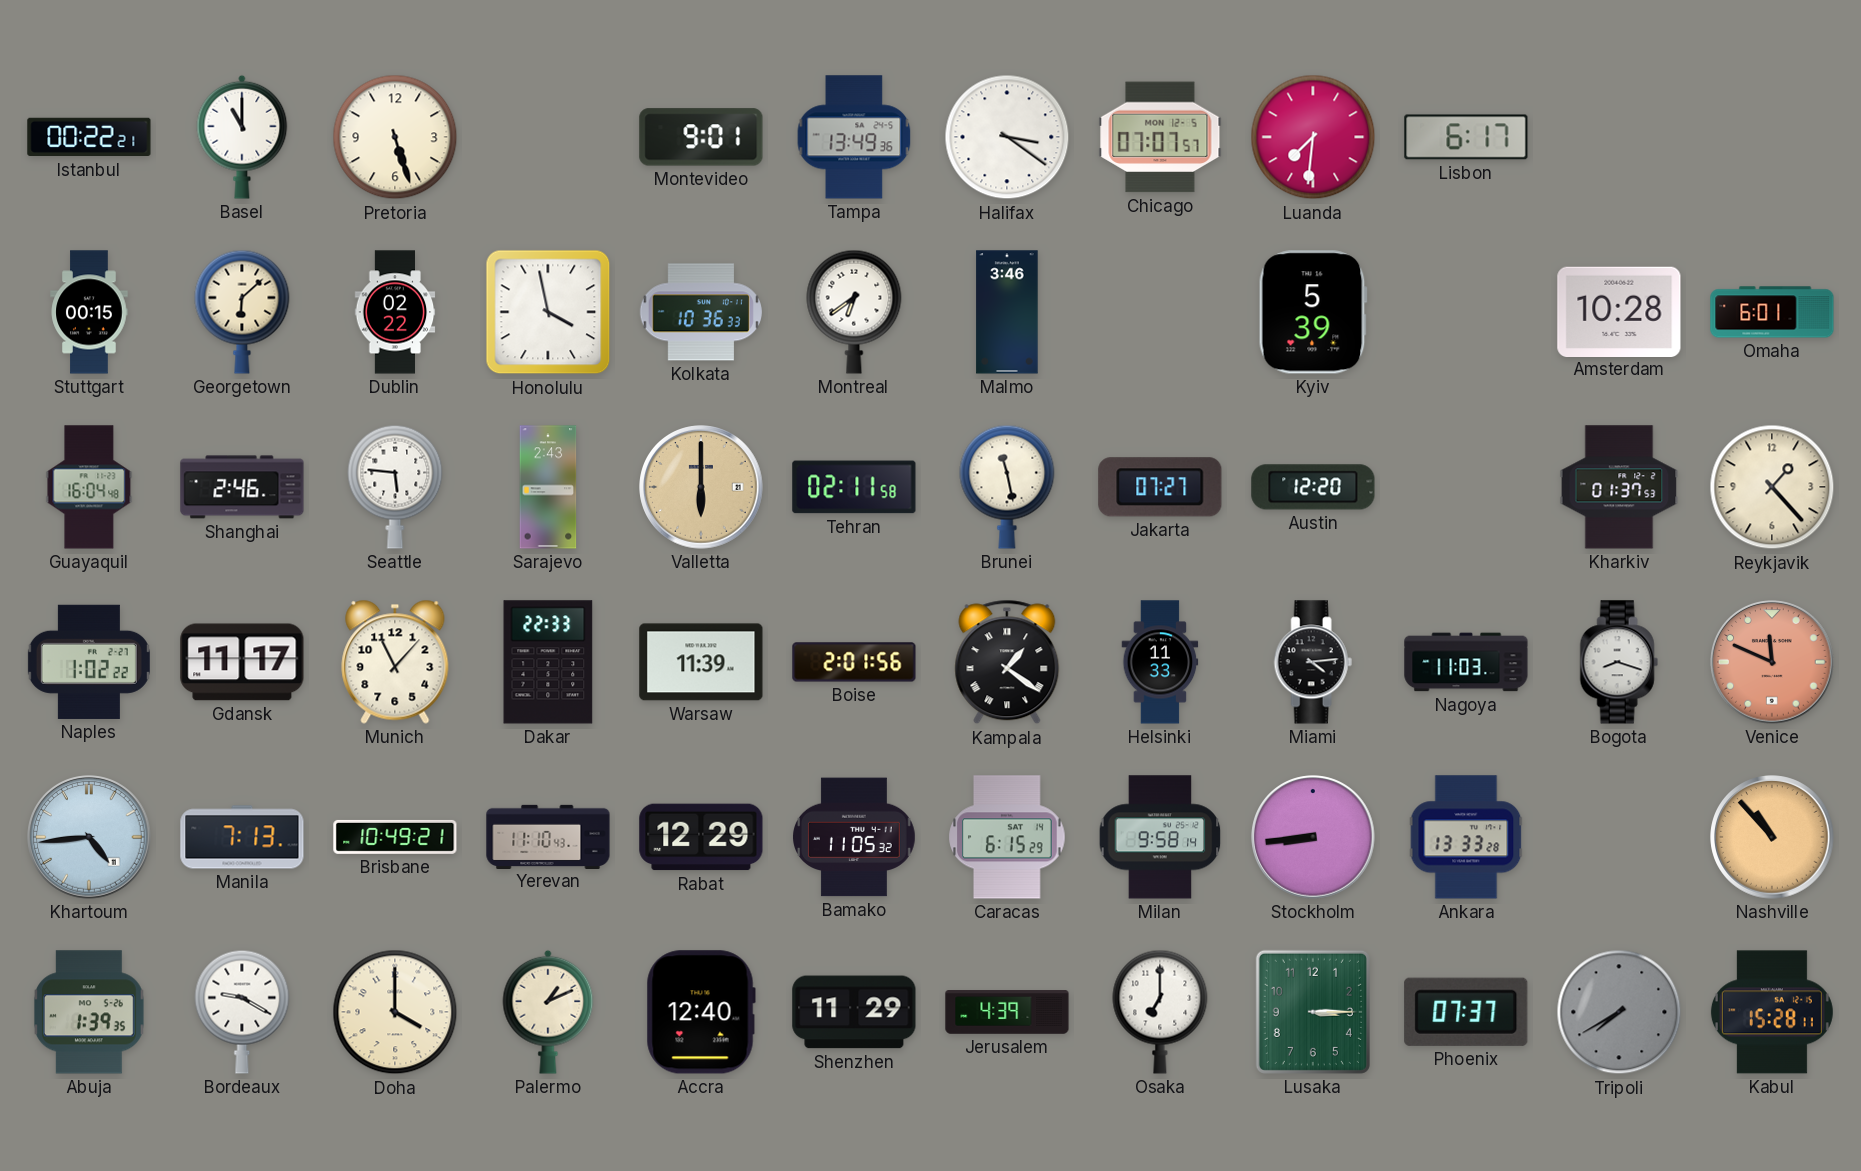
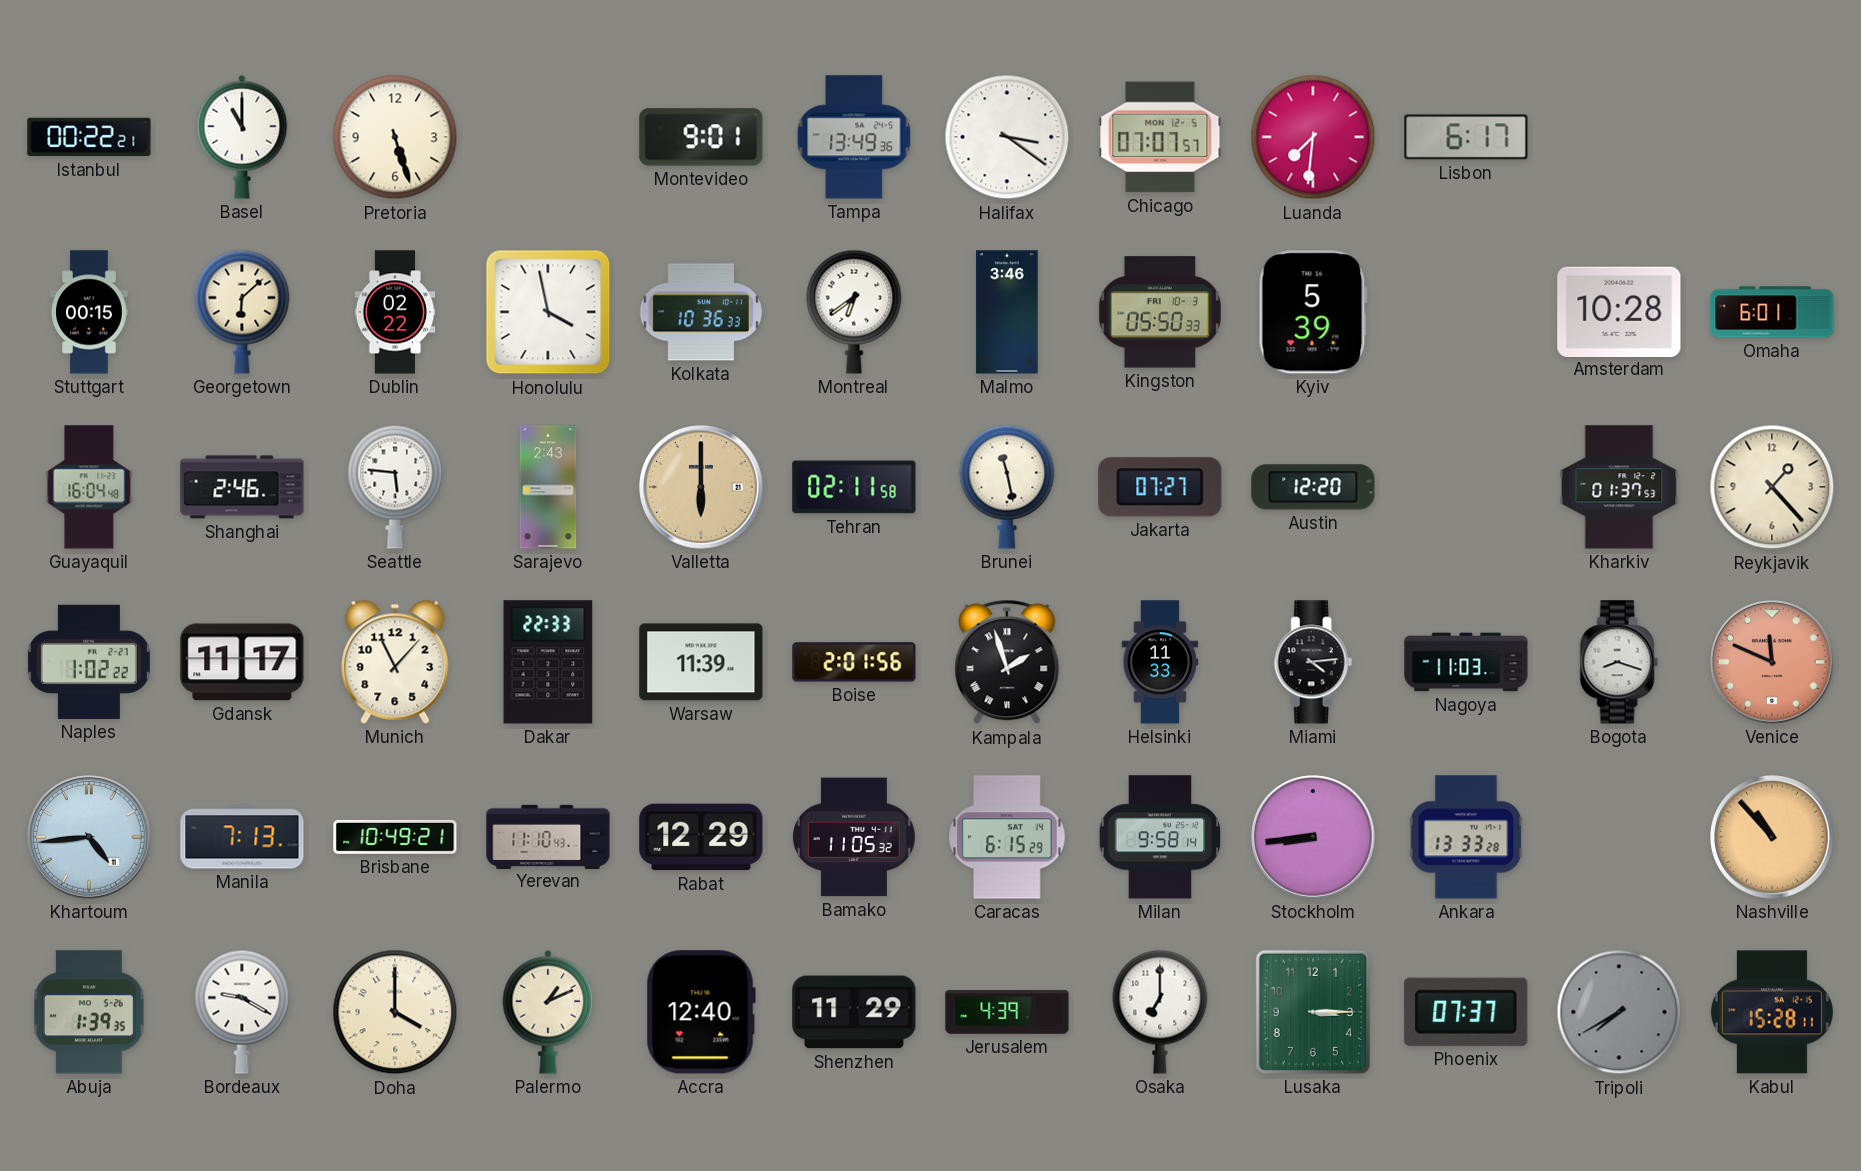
Kingston: none -> 05:50 (1160, 312)
Kampala: 1:21 -> 1:57 (1007, 662)
